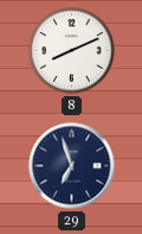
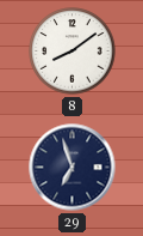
8: 8:11 -> 8:09 (73, 52)
